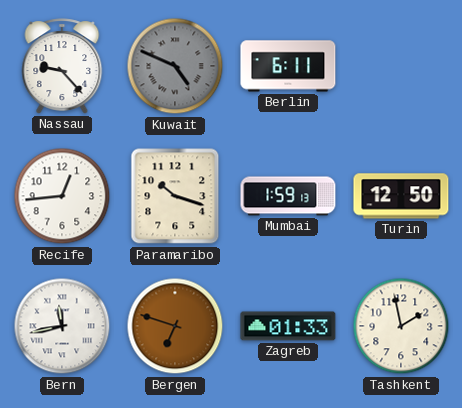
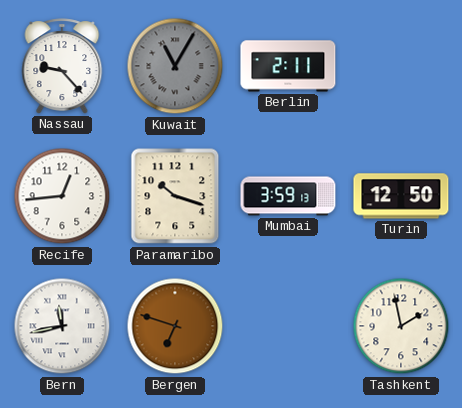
Kuwait: 4:49 -> 11:05 (175, 66)
Berlin: 6:11 -> 2:11 (288, 66)
Mumbai: 1:59 -> 3:59 (288, 196)
Zagreb: 01:33 -> none (288, 326)
